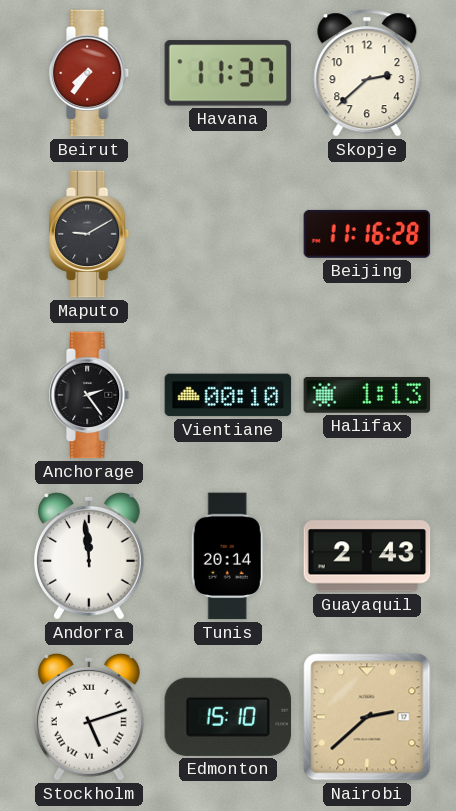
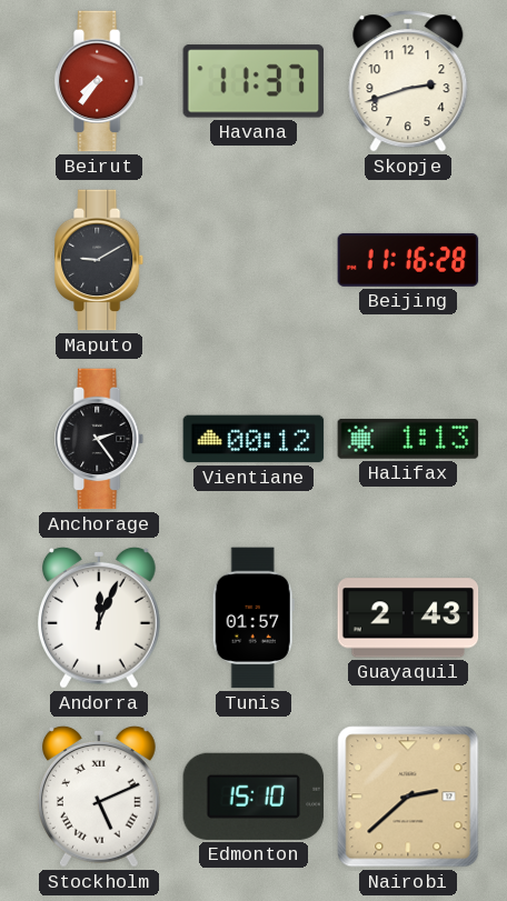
Skopje: 2:38 -> 2:42 (408, 81)
Vientiane: 00:10 -> 00:12 (254, 439)
Andorra: 11:59 -> 12:04 (99, 618)
Tunis: 20:14 -> 01:57 (254, 618)
Stockholm: 5:12 -> 5:11 (99, 797)
